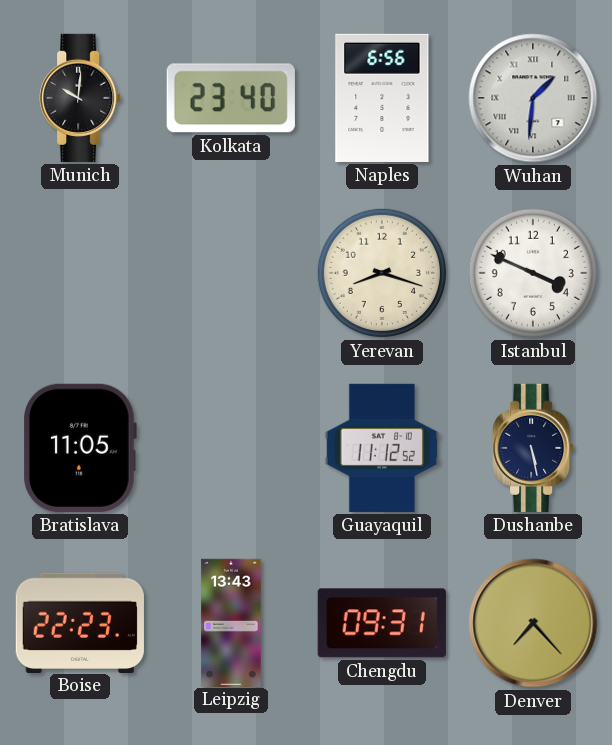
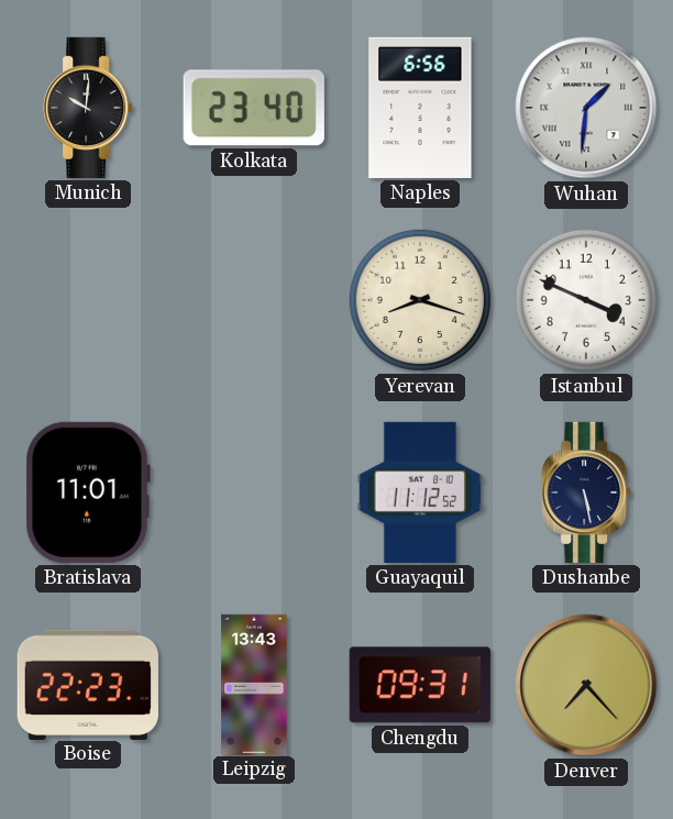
Bratislava: 11:05 -> 11:01 (88, 492)
